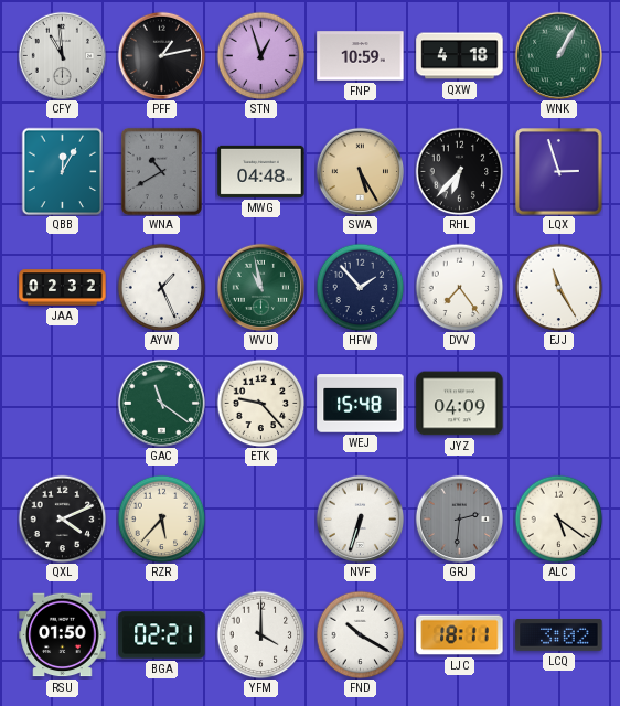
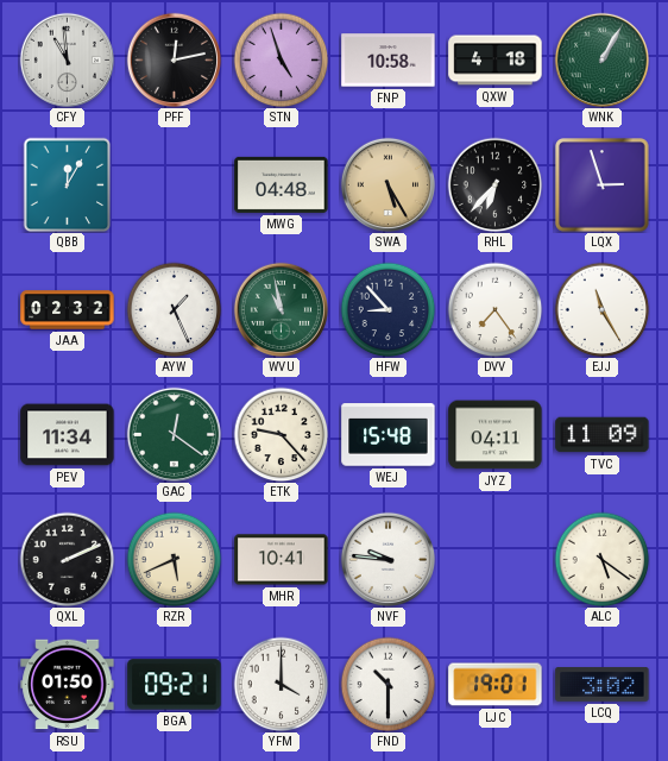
PFF: 1:13 -> 12:13 (174, 59)
STN: 12:57 -> 4:57 (281, 59)
FNP: 10:59 -> 10:58 (389, 61)
WNA: 10:40 -> none (161, 171)
HFW: 1:53 -> 8:53 (387, 309)
PEV: none -> 11:34 (68, 435)
GAC: 11:21 -> 12:21 (174, 434)
JYZ: 04:09 -> 04:11 (496, 435)
TVC: none -> 11:09 (603, 435)
QXL: 4:11 -> 2:11 (67, 559)
RZR: 5:37 -> 5:41 (174, 559)
MHR: none -> 10:41 (282, 560)
NVF: 6:33 -> 9:46 (387, 559)
GRJ: 2:31 -> none (459, 518)
BGA: 02:21 -> 09:21 (175, 685)
FND: 10:20 -> 10:30 (387, 684)
LJC: 18:11 -> 19:01 (496, 685)
